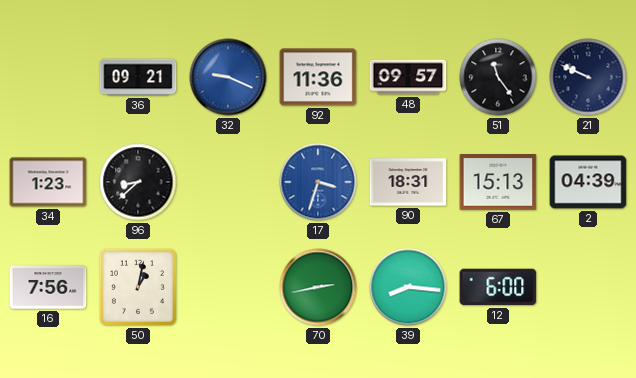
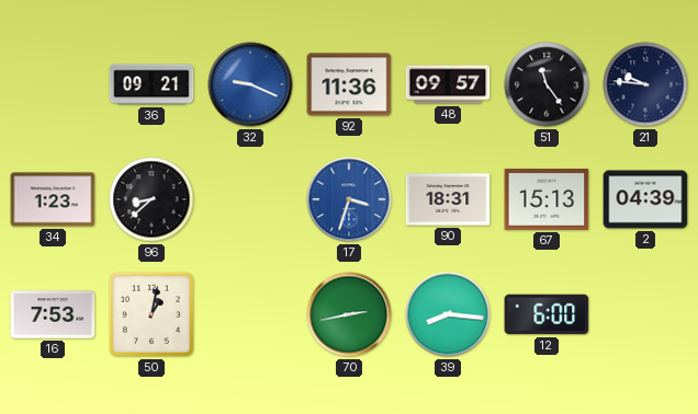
21: 9:49 -> 9:46 (645, 84)
16: 7:56 -> 7:53 (53, 314)
